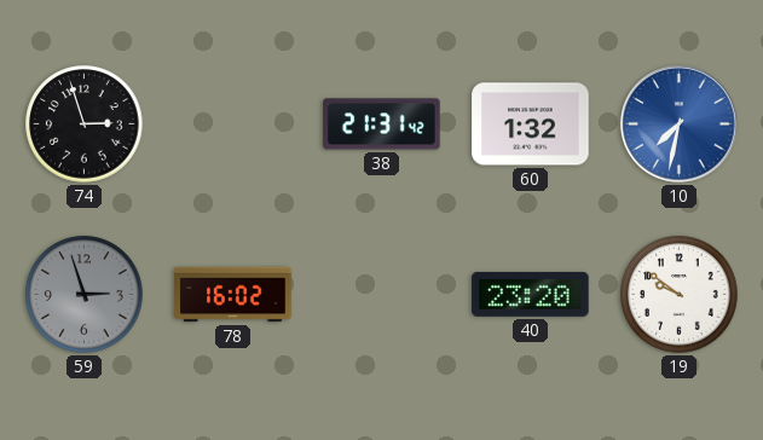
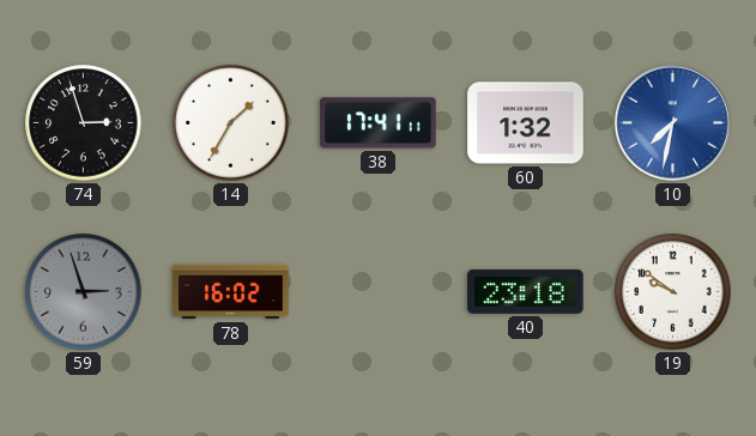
14: none -> 1:35 (231, 123)
38: 21:31 -> 17:41 (379, 123)
40: 23:20 -> 23:18 (526, 291)
